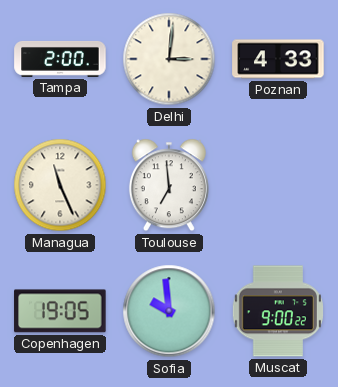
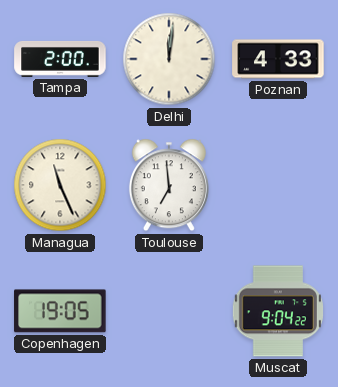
Delhi: 3:01 -> 12:01 (169, 59)
Sofia: 9:59 -> none (169, 311)
Muscat: 9:00 -> 9:04 (278, 311)
